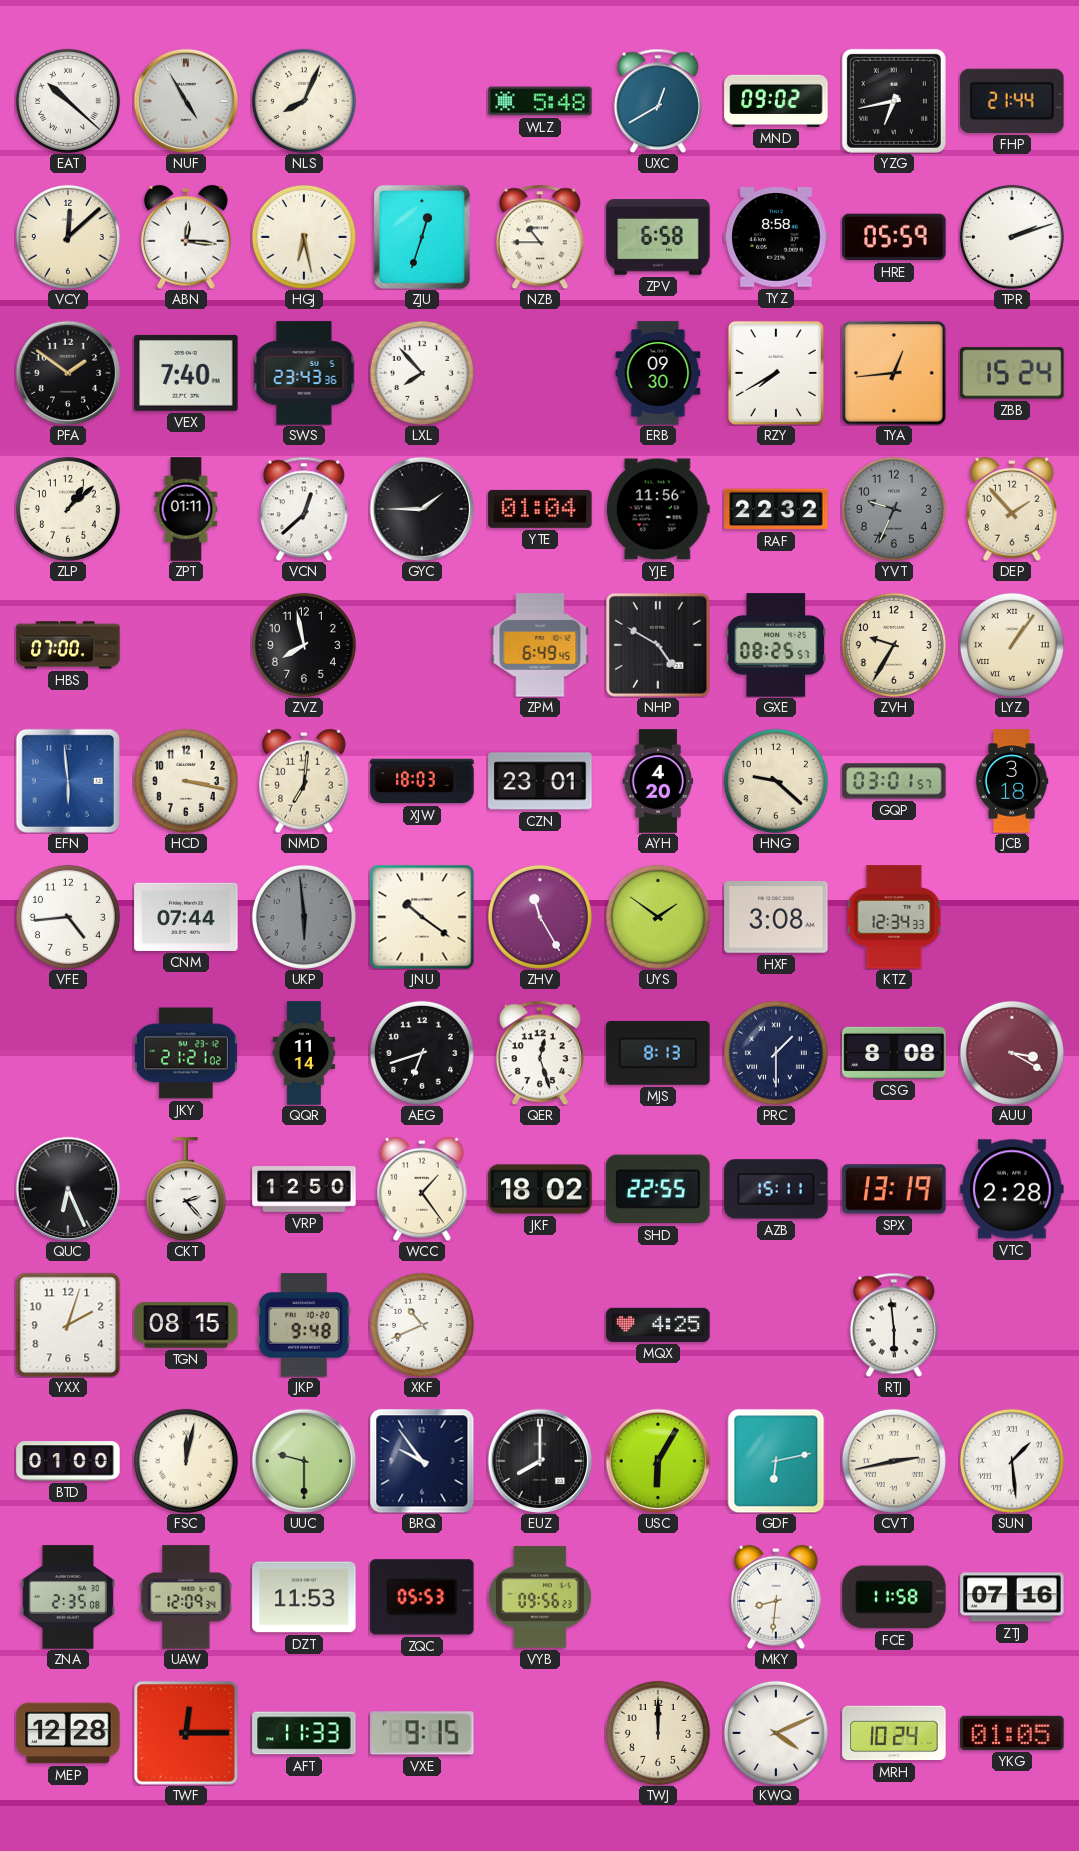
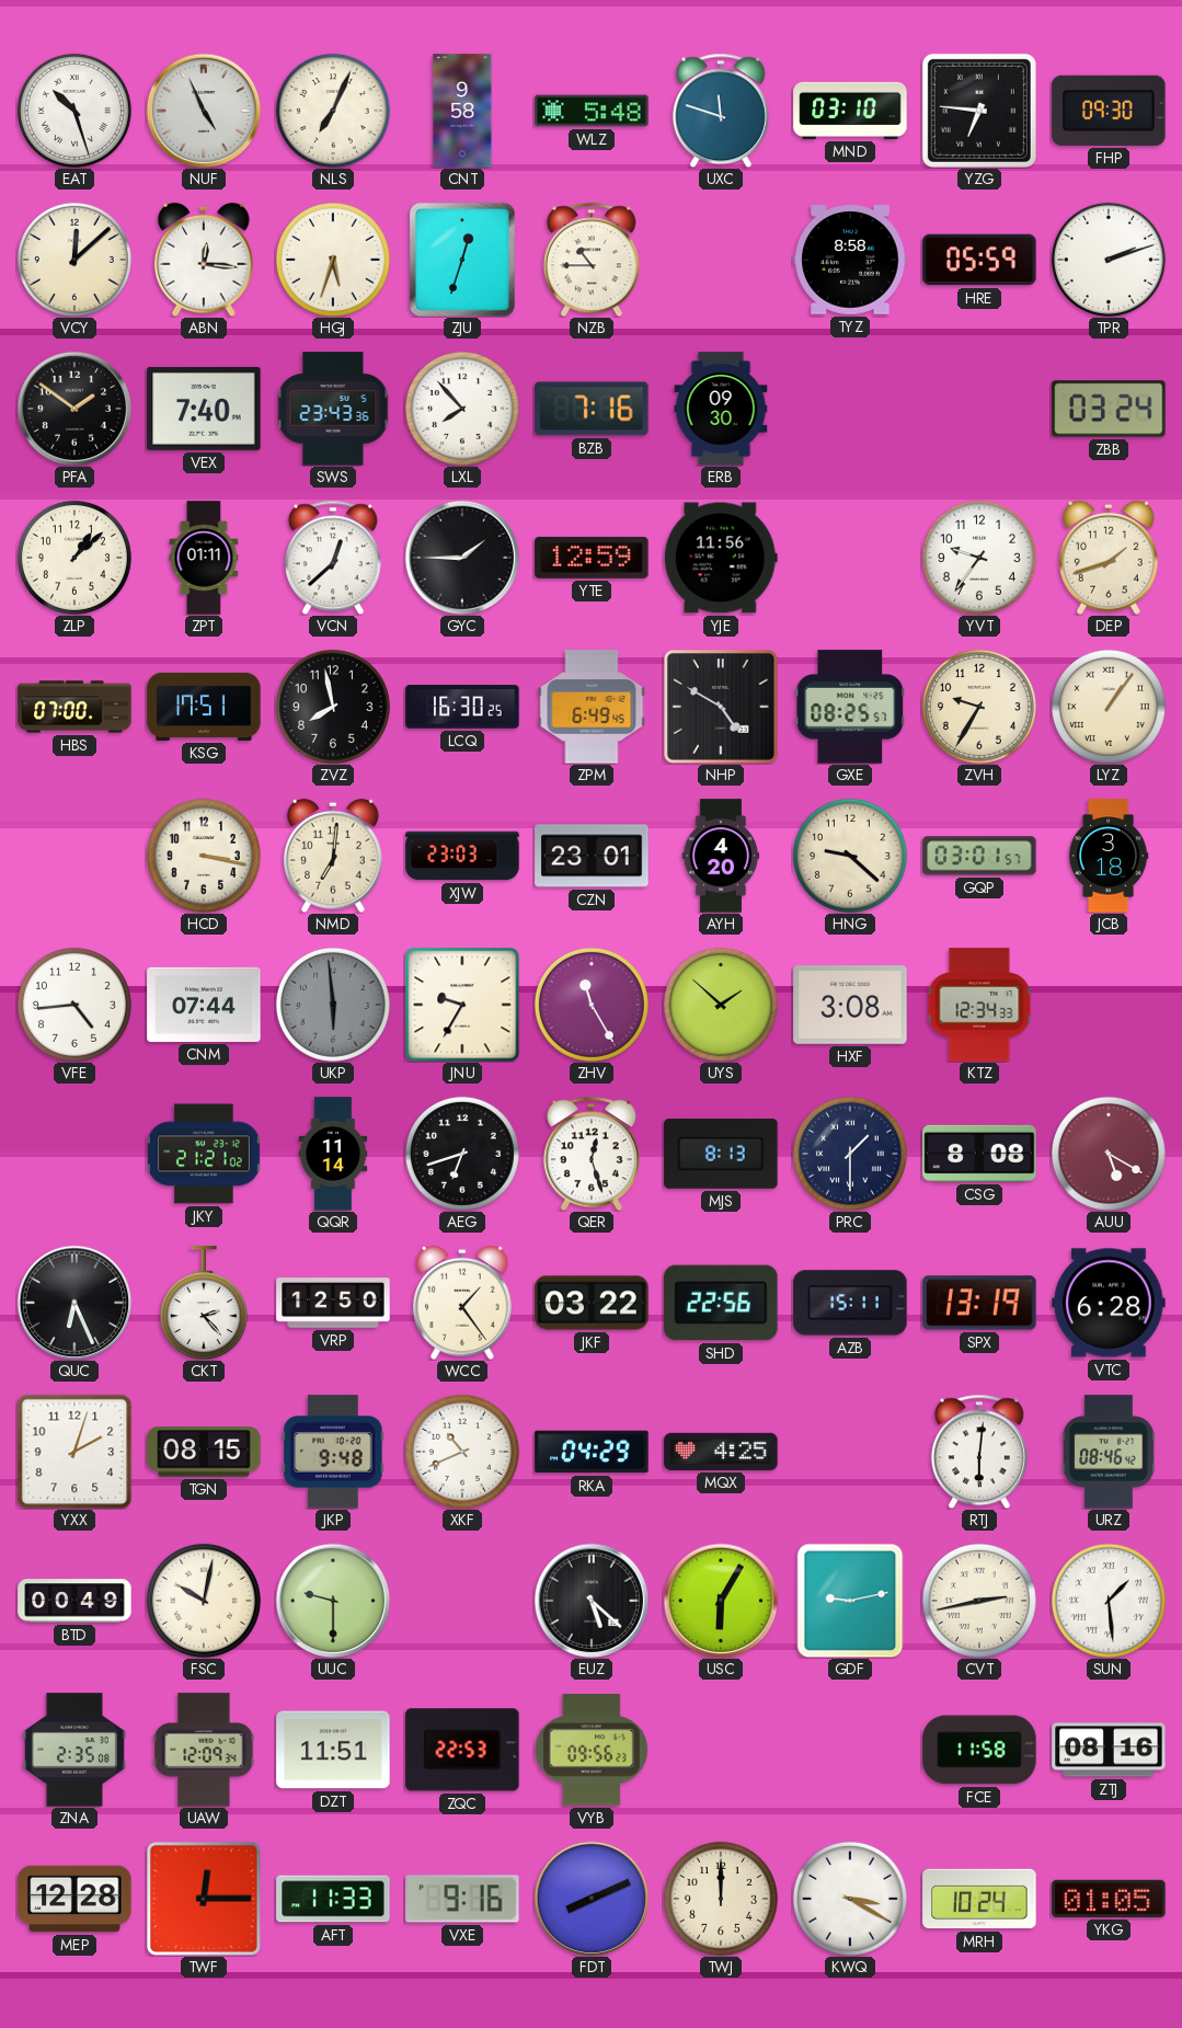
EAT: 10:22 -> 10:27 (74, 111)
NUF: 4:55 -> 4:56 (204, 111)
NLS: 8:04 -> 7:04 (333, 111)
CNT: none -> 9:58 (462, 111)
UXC: 12:40 -> 11:48 (721, 111)
MND: 09:02 -> 03:10 (850, 111)
YZG: 6:43 -> 6:46 (979, 111)
FHP: 21:44 -> 09:30 (1109, 111)
HGJ: 6:28 -> 5:33 (333, 260)
ZPV: 6:58 -> none (658, 237)
BZB: none -> 7:16 (592, 409)
RZY: 7:40 -> none (776, 373)
TYA: 12:44 -> none (894, 373)
ZBB: 15:24 -> 03:24 (1109, 409)
YTE: 01:04 -> 12:59 (592, 558)
RAF: 22:32 -> none (776, 509)
YVT: 9:34 -> 9:36 (979, 558)
YVT dial: grey -> white (979, 558)
DEP: 1:53 -> 1:42 (1110, 558)
KSG: none -> 17:51 (204, 707)
LCQ: none -> 16:30 (462, 707)
EFN: 5:59 -> none (68, 781)
XJW: 18:03 -> 23:03 (462, 856)
JNU: 10:21 -> 9:35 (462, 1005)
UYS: 1:51 -> 1:52 (721, 1005)
AUU: 3:20 -> 5:20 (1109, 1154)
JKF: 18:02 -> 03:22 (592, 1303)
SHD: 22:55 -> 22:56 (721, 1303)
VTC: 2:28 -> 6:28 (1109, 1303)
RKA: none -> 04:29 (592, 1452)
RTJ: 5:59 -> 6:01 (979, 1452)
URZ: none -> 08:46 (1109, 1452)
BTD: 01:00 -> 00:49 (74, 1601)
FSC: 12:02 -> 10:02 (204, 1601)
BRQ: 9:54 -> none (422, 1461)
EUZ: 8:00 -> 5:22 (592, 1601)
GDF: 6:13 -> 9:13 (850, 1601)
DZT: 11:53 -> 11:51 (333, 1750)
ZQC: 05:53 -> 22:53 (462, 1750)
MKY: 8:31 -> none (777, 1597)
ZTJ: 07:16 -> 08:16 (1109, 1750)
VXE: 9:15 -> 9:16 (462, 1899)
FDT: none -> 8:11 (592, 1899)
KWQ: 4:11 -> 3:20 (850, 1899)
